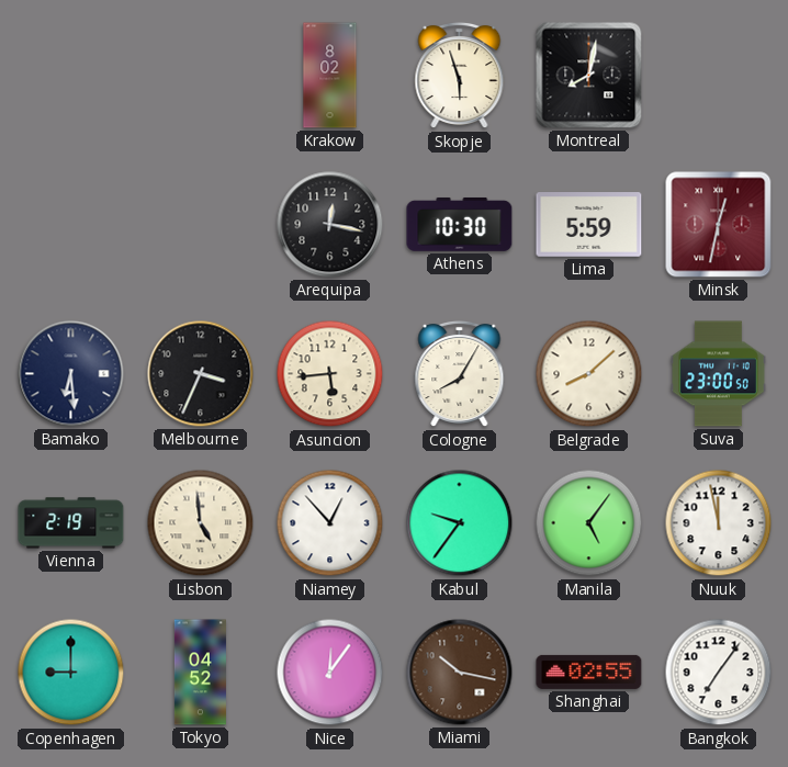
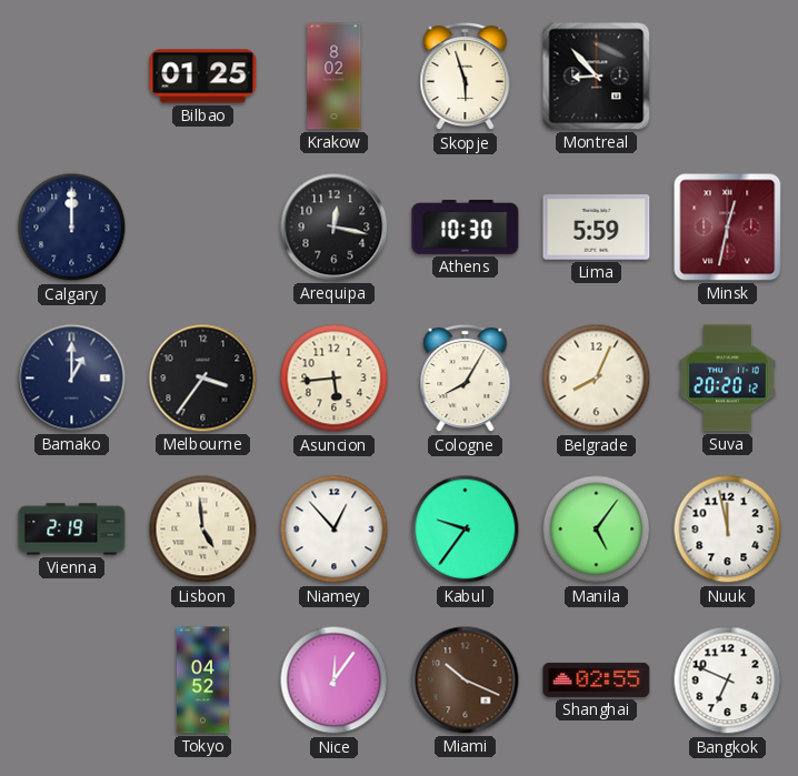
Bilbao: none -> 01:25 (203, 77)
Montreal: 8:02 -> 8:53 (597, 77)
Calgary: none -> 12:00 (72, 228)
Bamako: 6:29 -> 1:00 (72, 379)
Melbourne: 3:34 -> 3:36 (203, 379)
Belgrade: 8:08 -> 8:04 (597, 379)
Suva: 23:00 -> 20:20 (728, 379)
Copenhagen: 9:00 -> none (71, 673)
Miami: 10:17 -> 10:19 (466, 681)
Bangkok: 7:06 -> 6:49 (728, 681)
